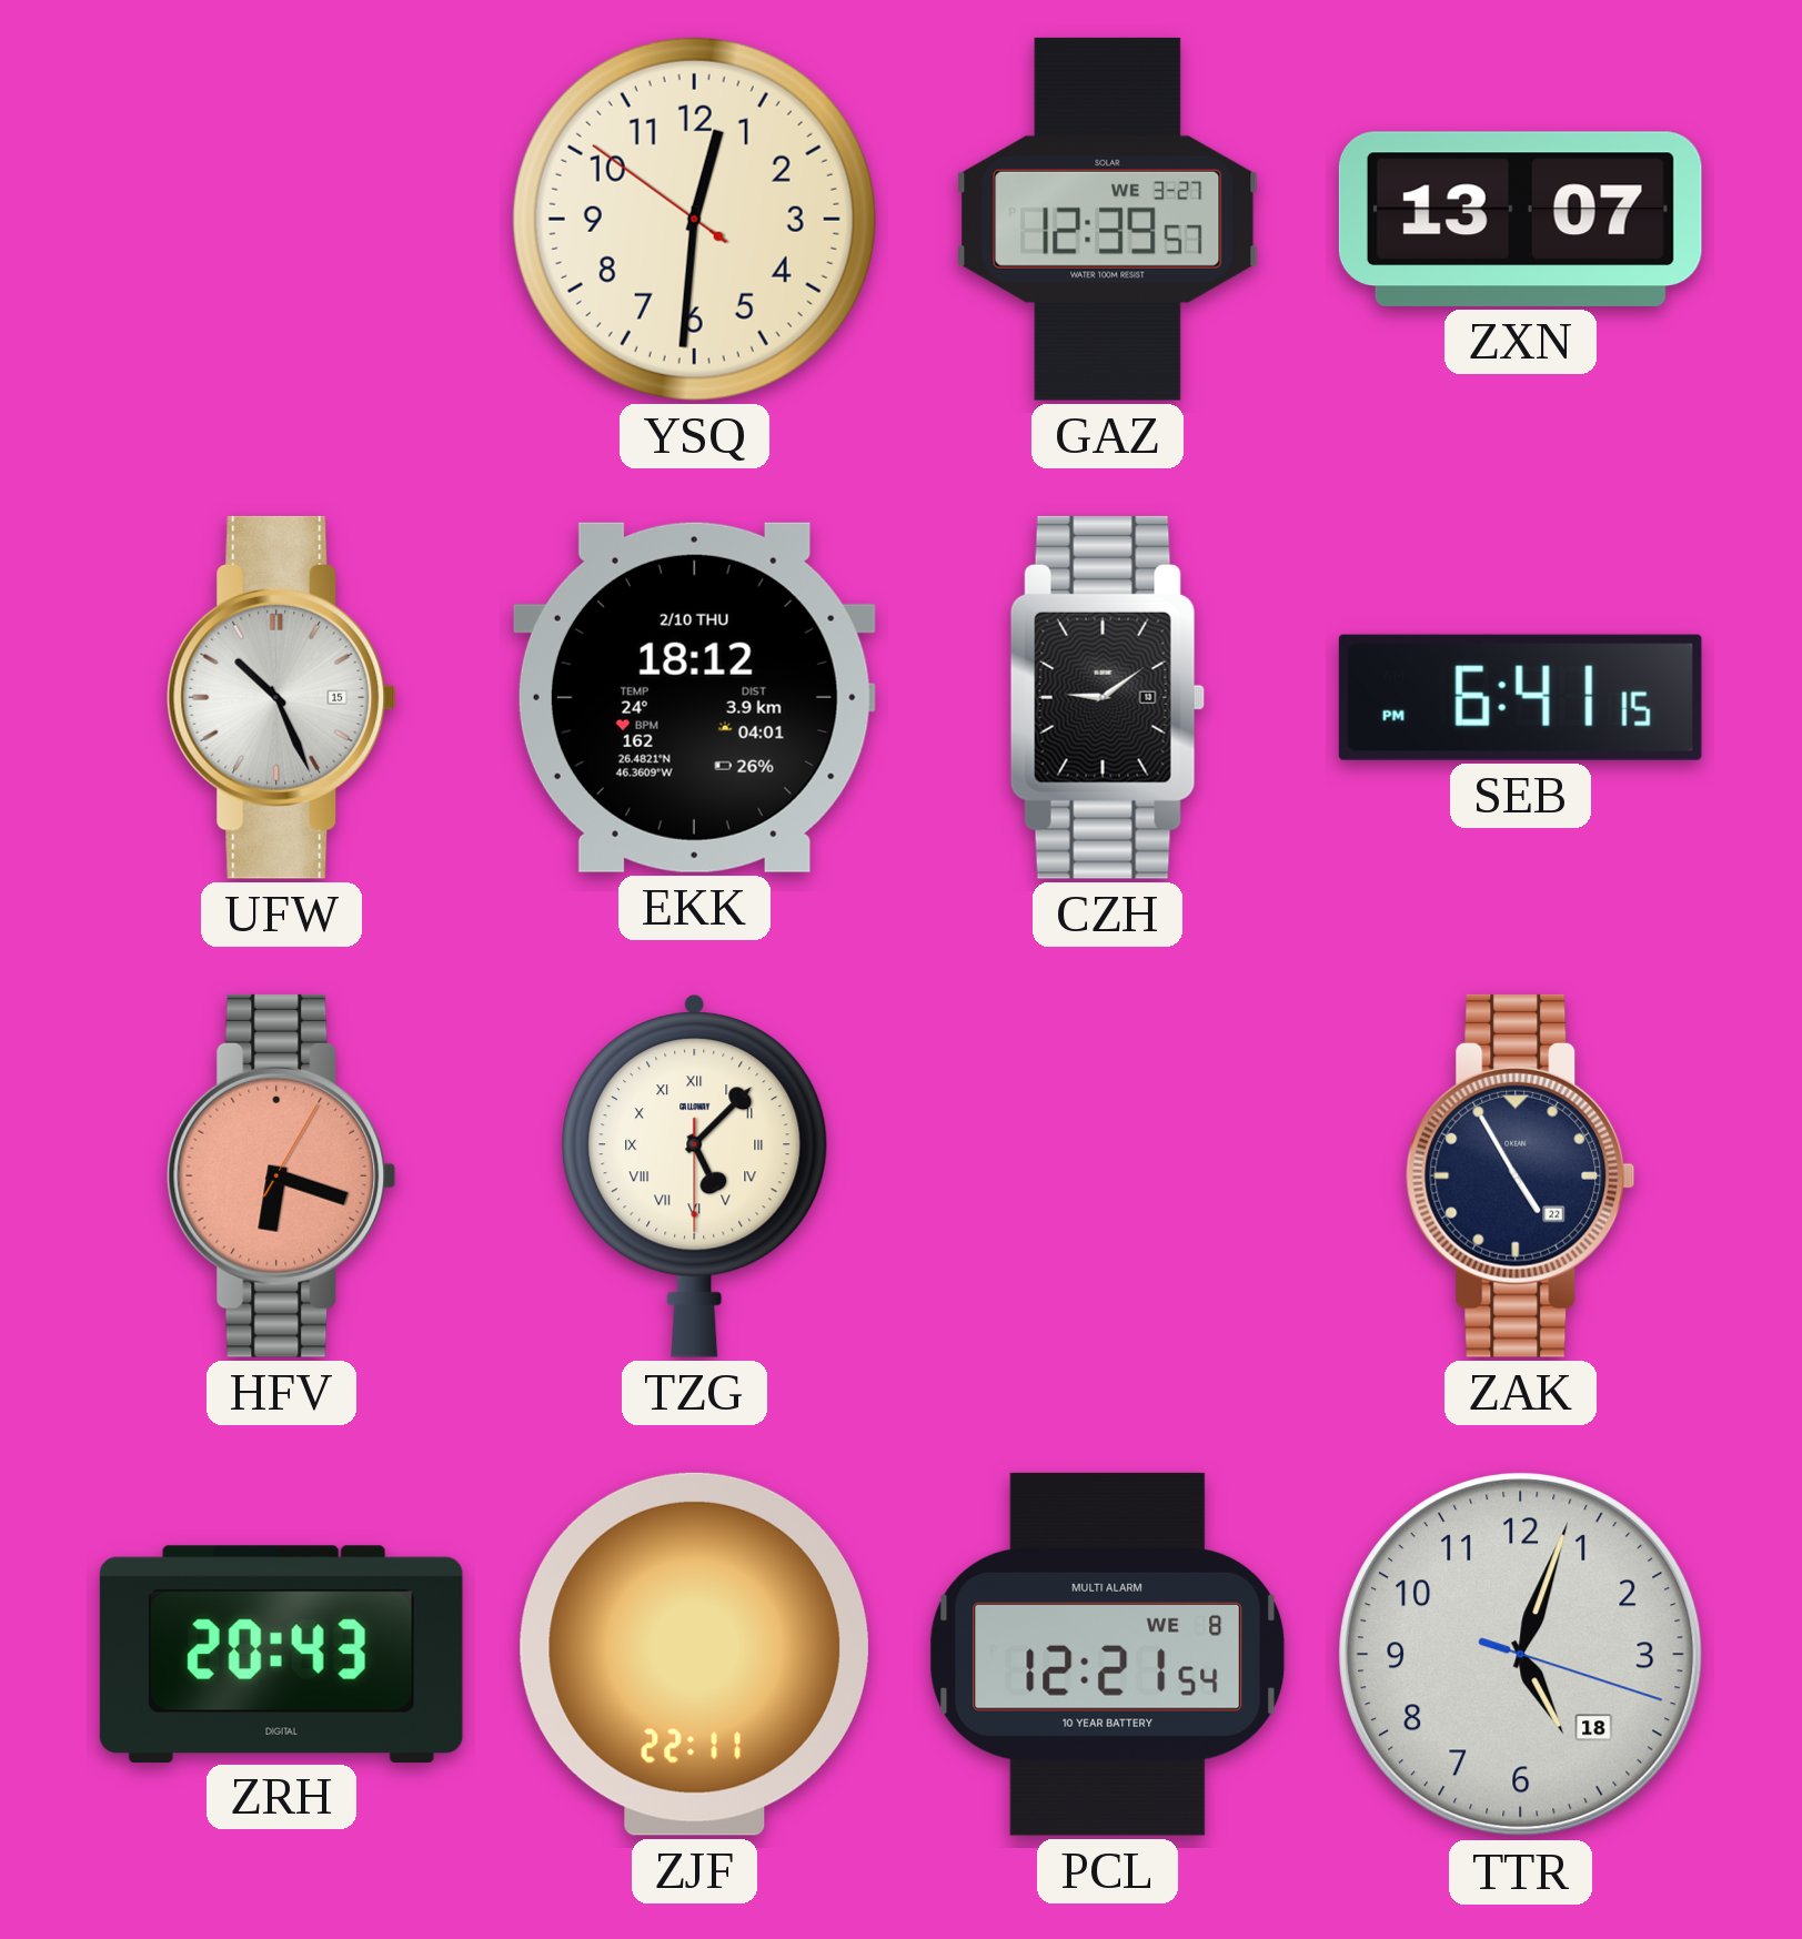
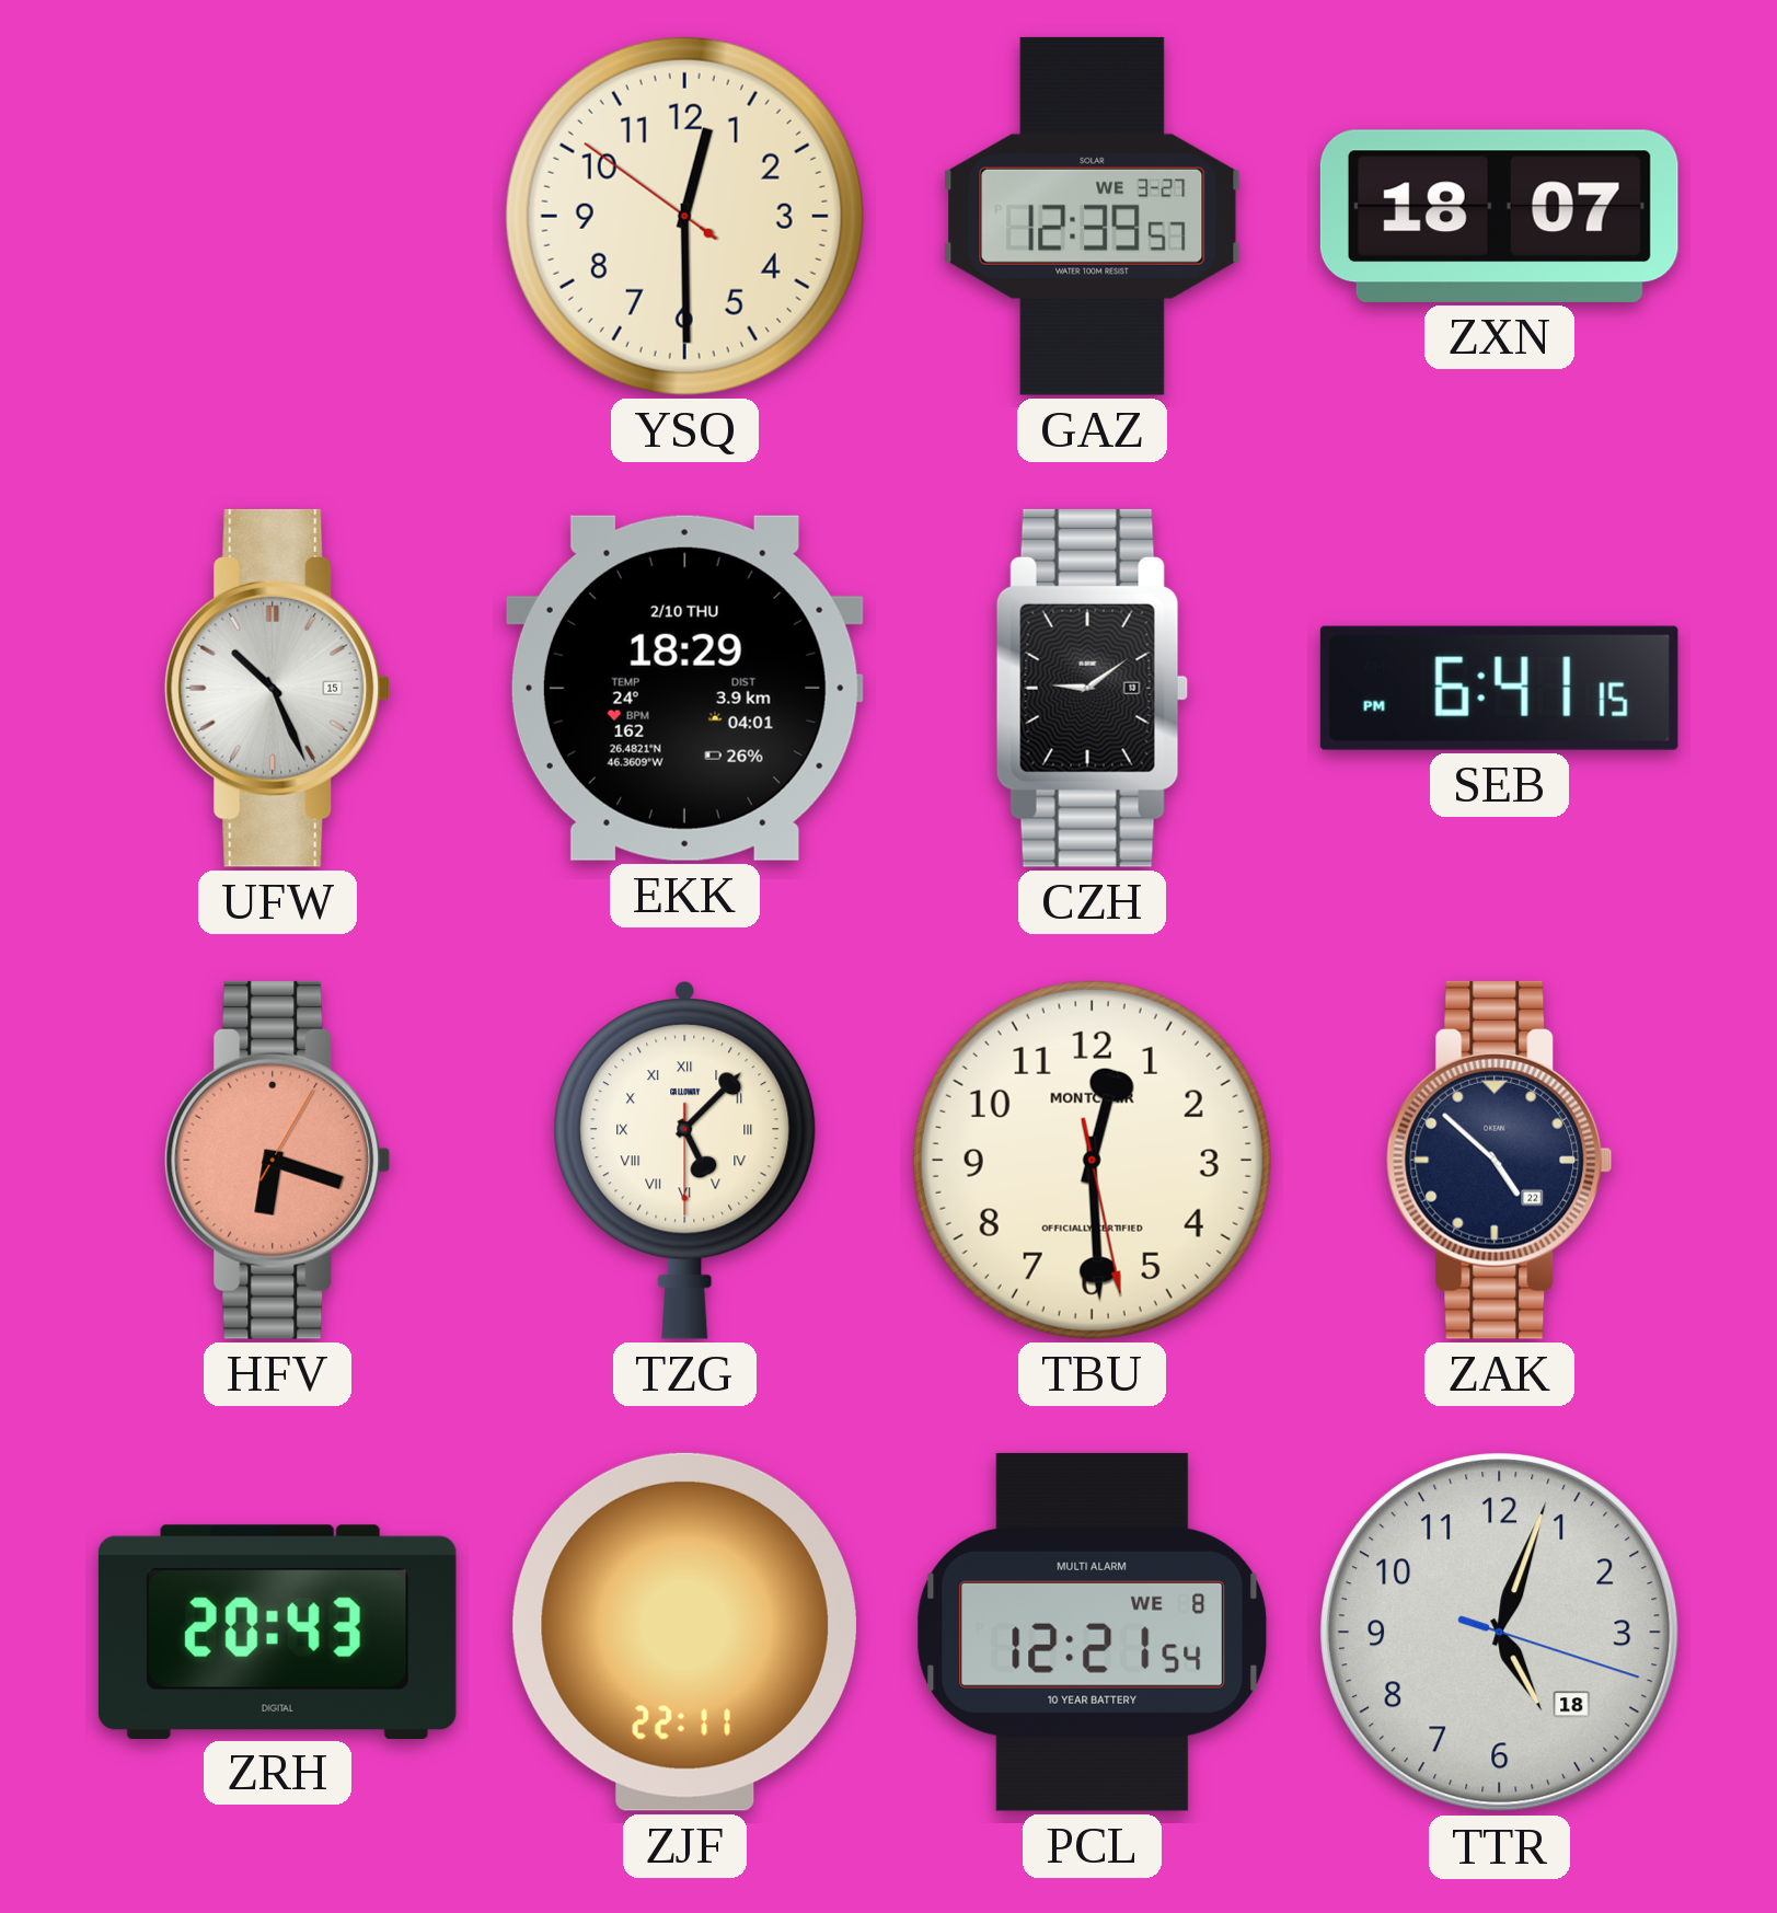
YSQ: 12:30 -> 12:29 (684, 216)
ZXN: 13:07 -> 18:07 (1499, 216)
EKK: 18:12 -> 18:29 (684, 688)
TBU: none -> 12:29 (1092, 1160)
ZAK: 4:55 -> 4:52 (1500, 1160)
